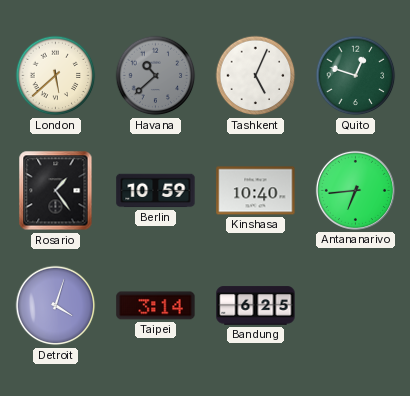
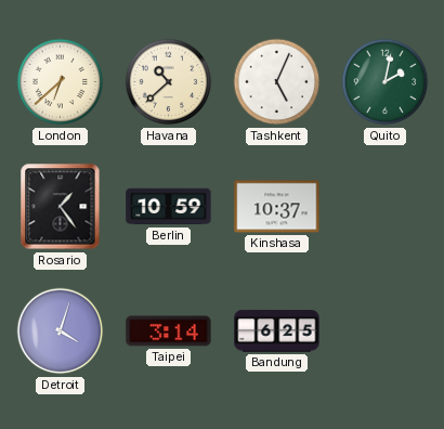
London: 5:38 -> 6:38 (61, 82)
Havana dial: grey -> cream (169, 82)
Quito: 12:48 -> 2:02 (386, 82)
Kinshasa: 10:40 -> 10:37 (277, 207)
Antananarivo: 6:44 -> none (355, 190)
